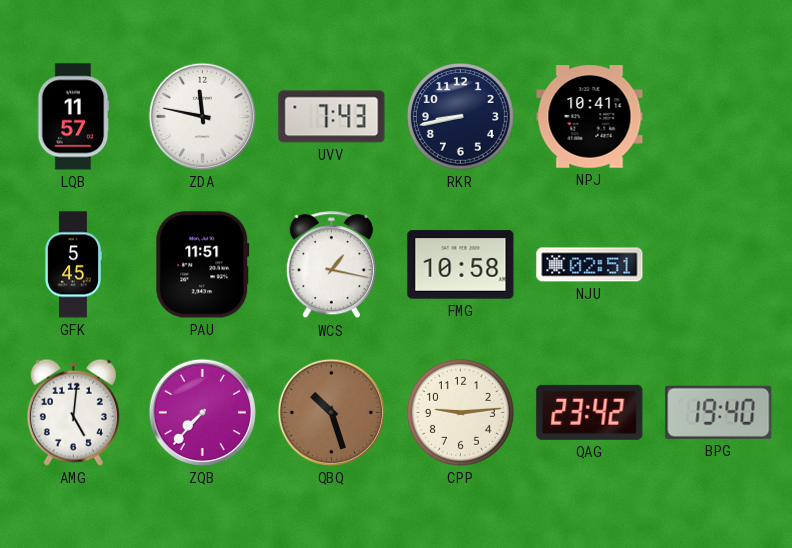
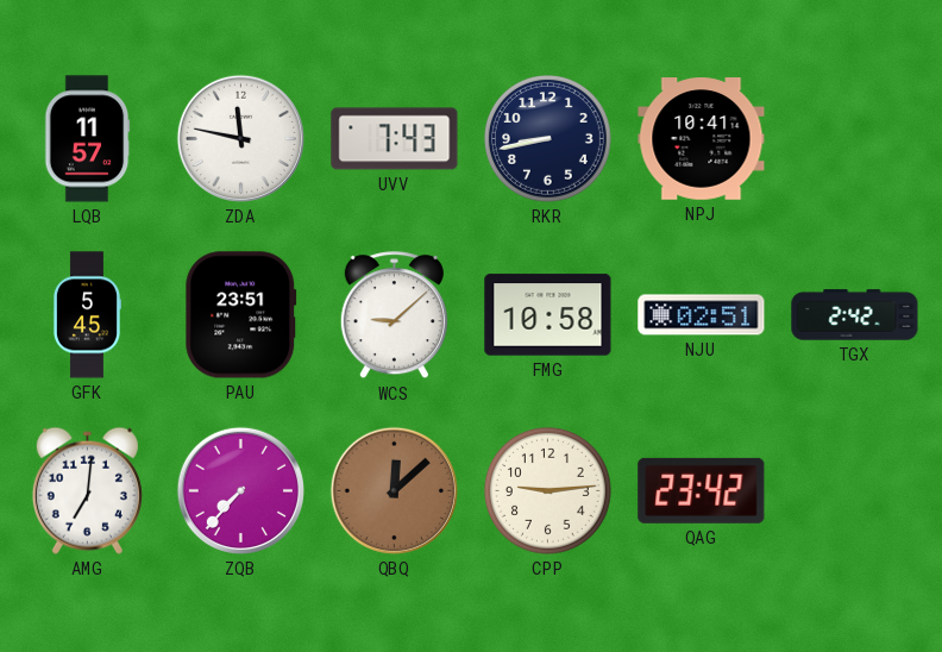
PAU: 11:51 -> 23:51 (241, 315)
WCS: 1:17 -> 9:08 (394, 315)
TGX: none -> 2:42 (855, 315)
AMG: 5:01 -> 7:01 (87, 490)
QBQ: 10:27 -> 12:08 (394, 490)
BPG: 19:40 -> none (719, 412)
